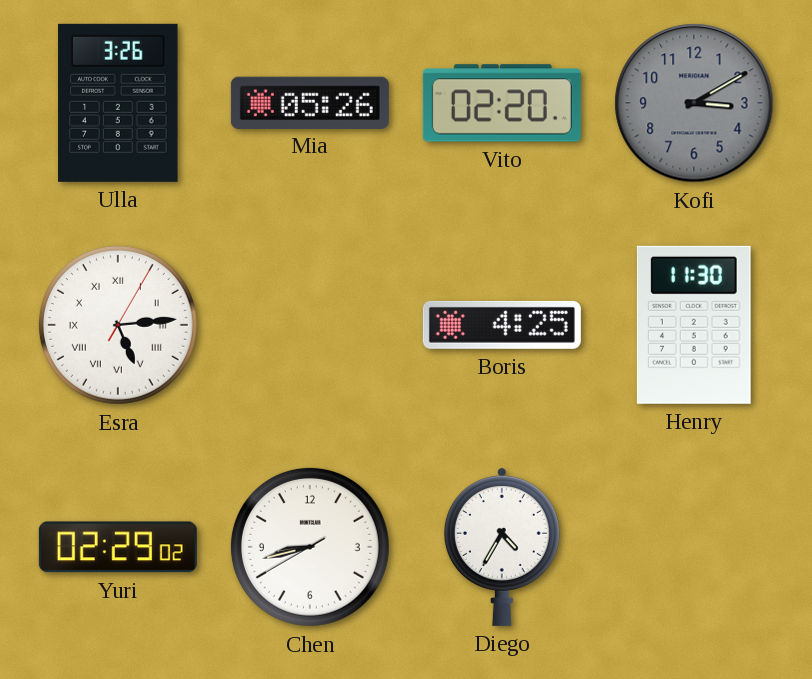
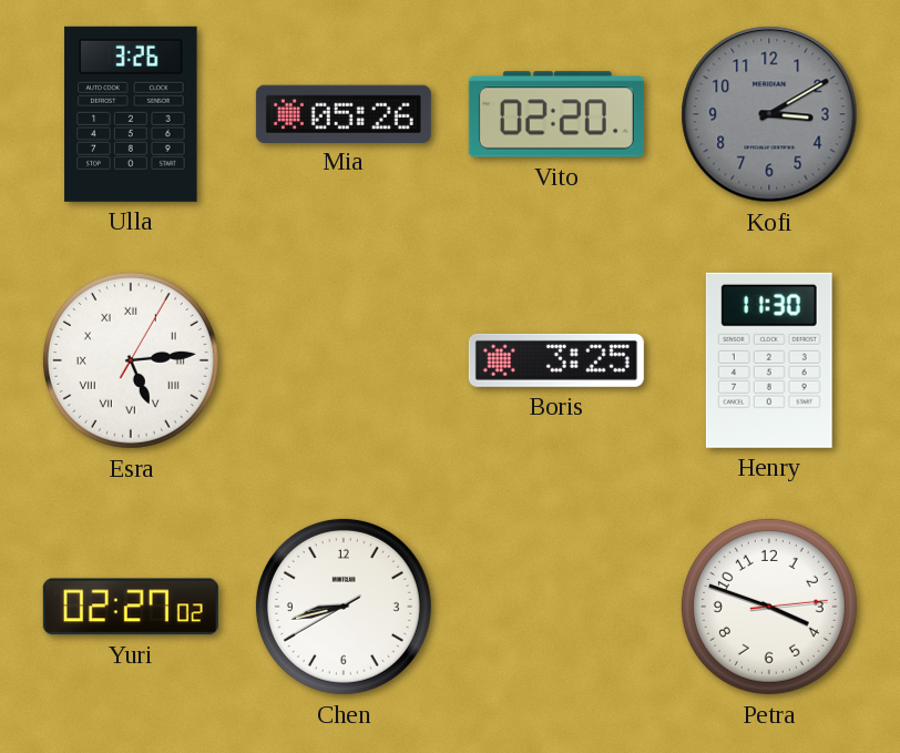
Boris: 4:25 -> 3:25 (556, 360)
Yuri: 02:29 -> 02:27 (131, 607)
Diego: 4:35 -> none (502, 547)
Petra: none -> 3:48 (769, 607)
